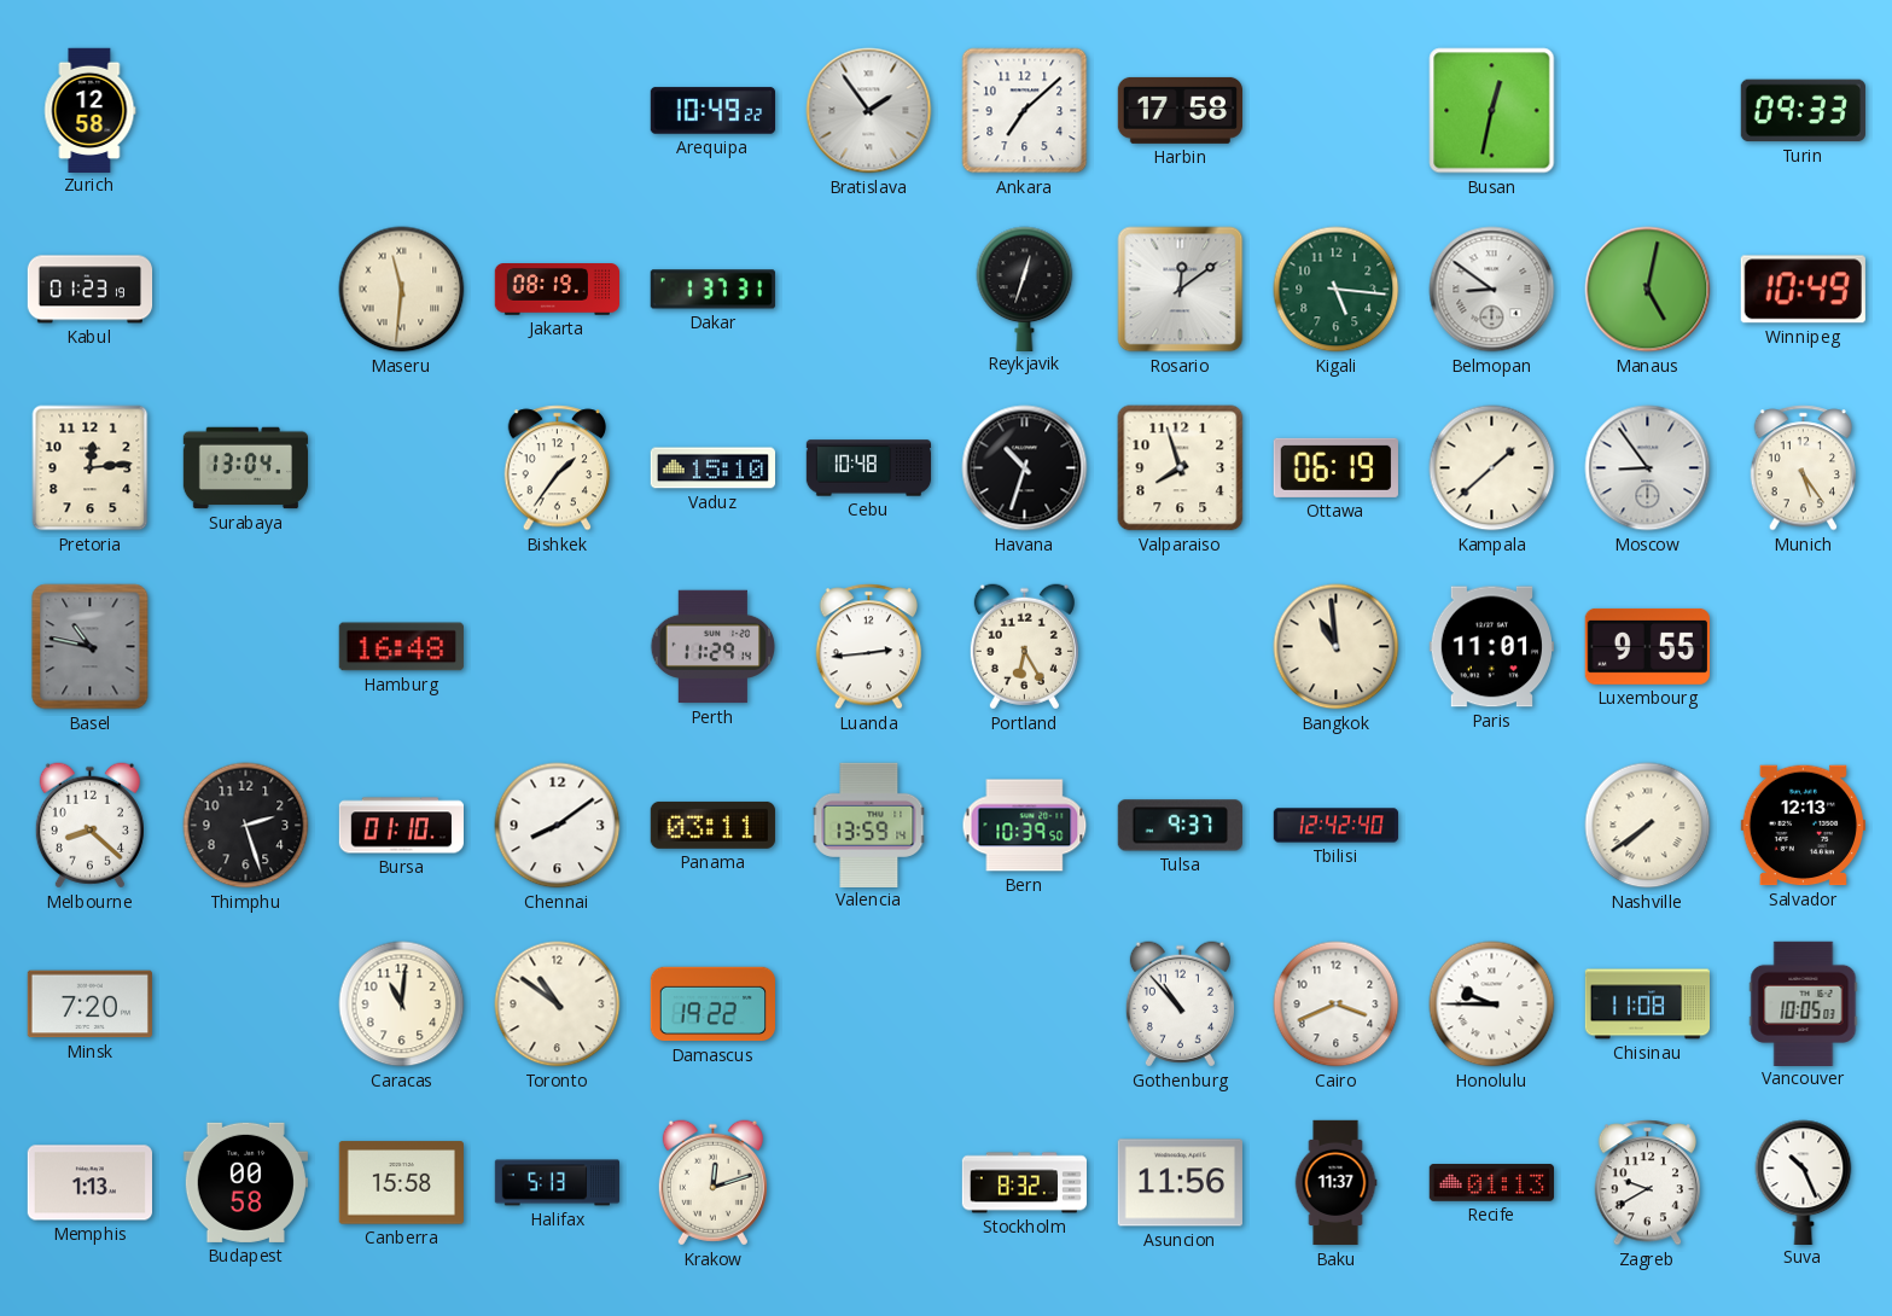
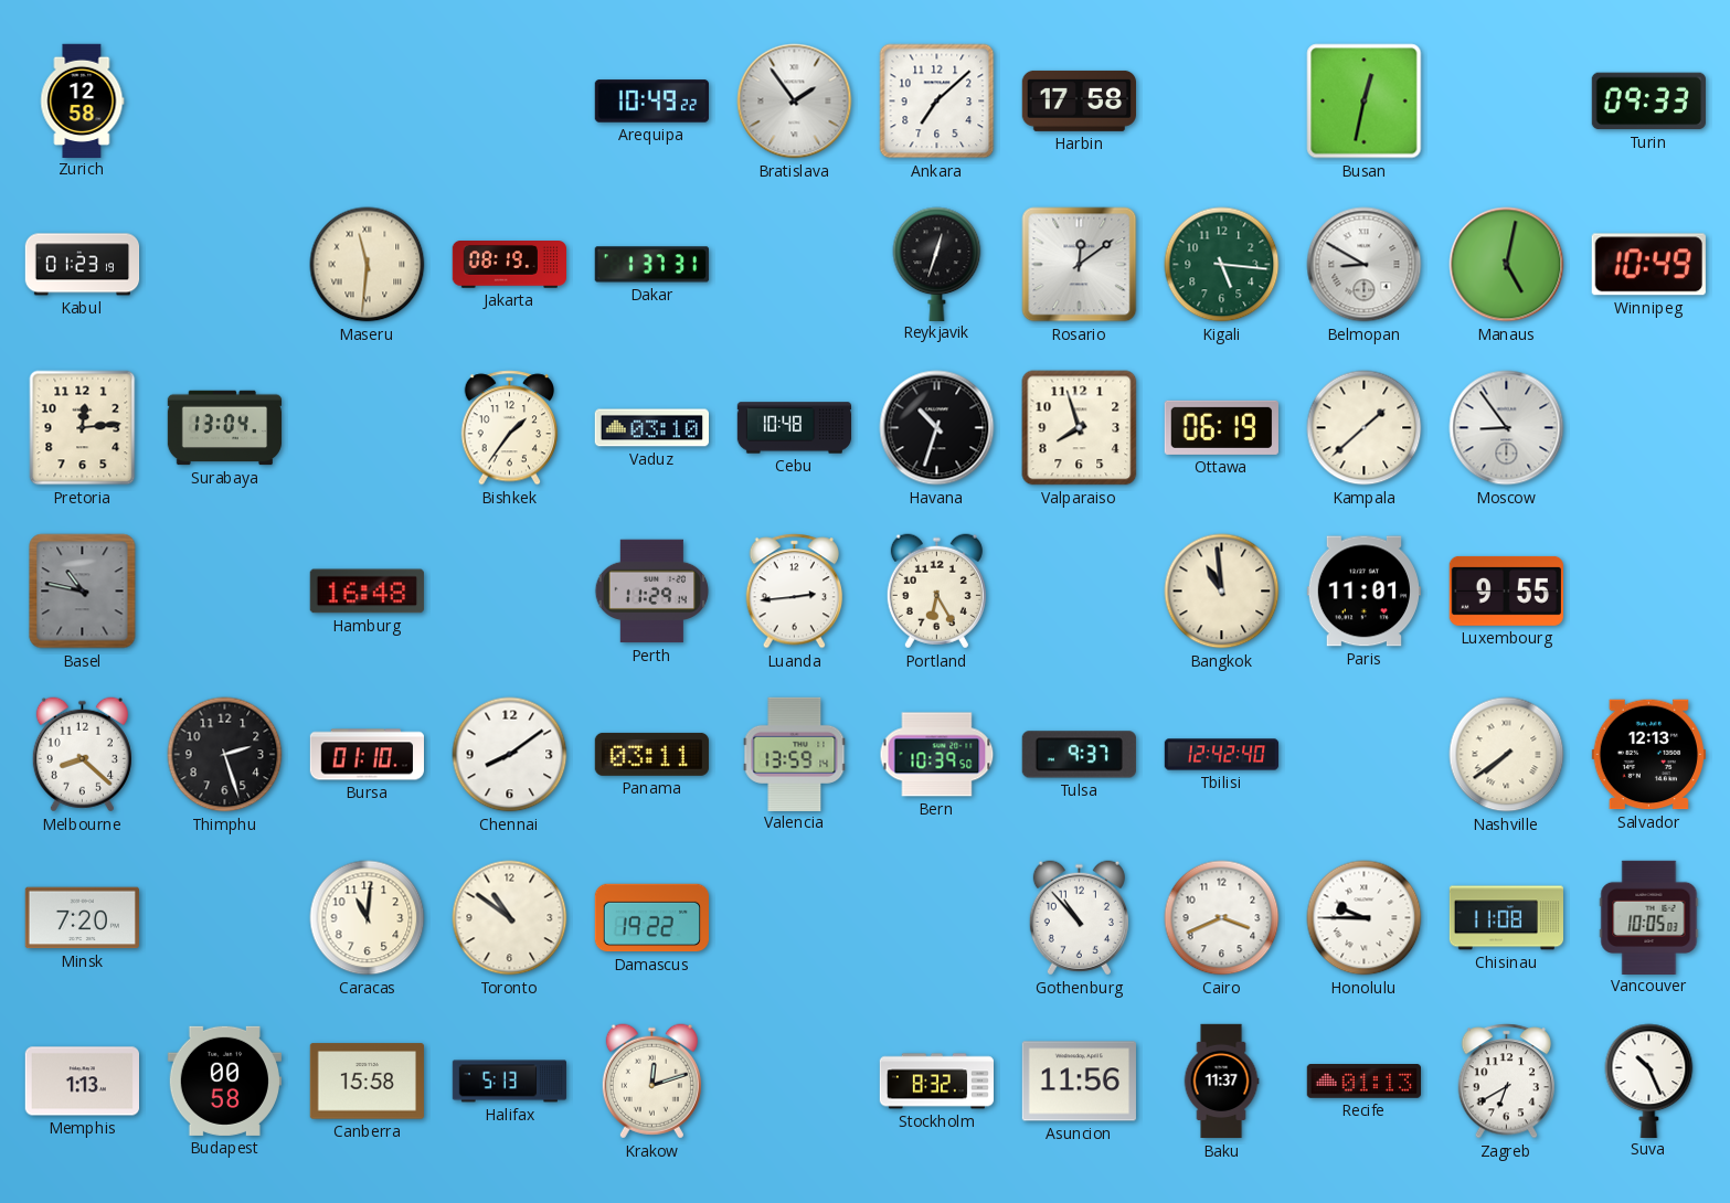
Belmopan: 8:51 -> 8:50 (1365, 265)
Vaduz: 15:10 -> 03:10 (651, 428)
Munich: 5:24 -> none (1804, 468)
Zagreb: 9:40 -> 6:40 (1507, 1082)
